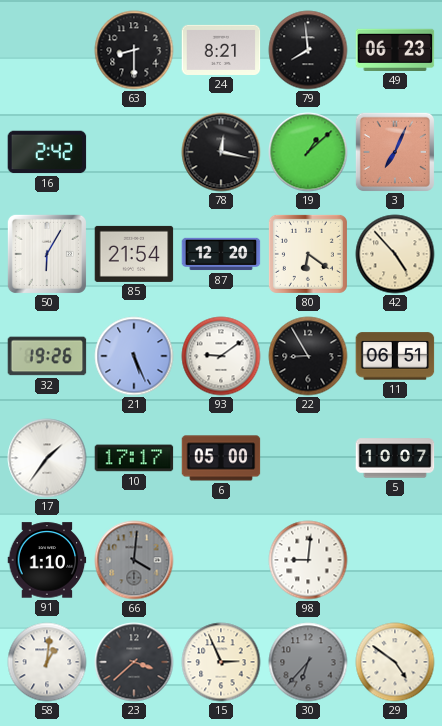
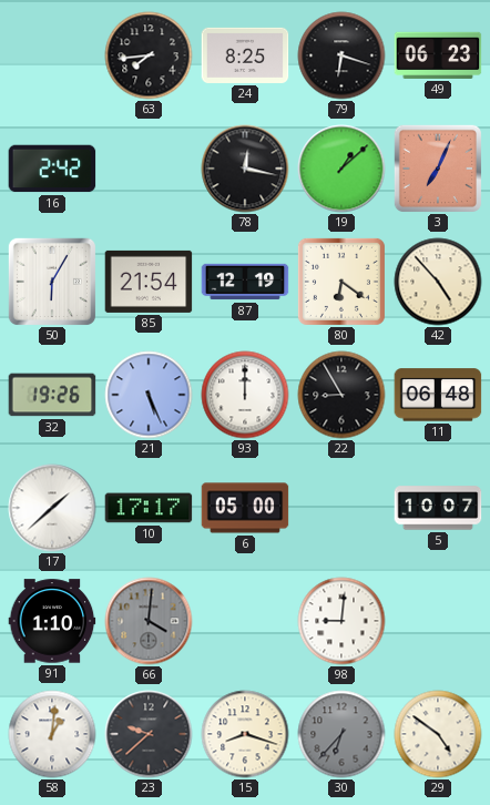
63: 8:30 -> 7:44 (149, 55)
24: 8:21 -> 8:25 (245, 55)
79: 7:59 -> 6:18 (341, 55)
87: 12:20 -> 12:19 (245, 282)
93: 9:09 -> 12:00 (245, 395)
11: 06:51 -> 06:48 (438, 395)
17: 1:36 -> 1:38 (52, 508)
23: 3:38 -> 9:38 (149, 734)
15: 2:56 -> 8:18 (245, 734)
